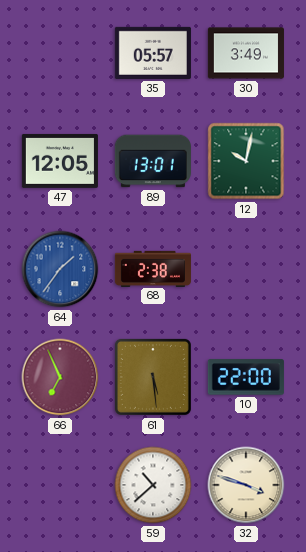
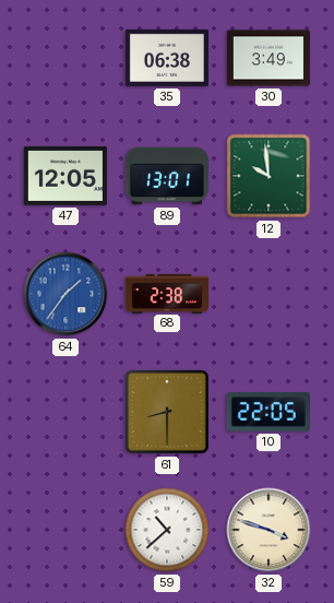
35: 05:57 -> 06:38 (167, 58)
12: 10:02 -> 9:59 (269, 176)
66: 6:56 -> none (60, 377)
61: 5:29 -> 8:30 (167, 412)
10: 22:00 -> 22:05 (269, 412)
